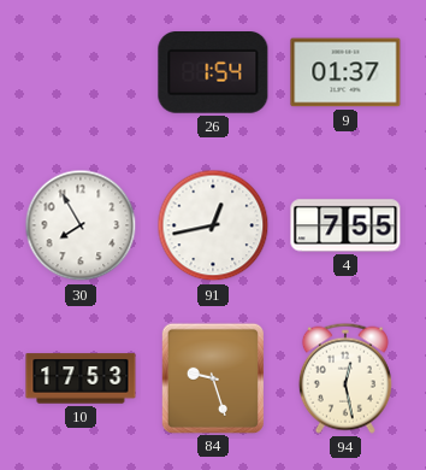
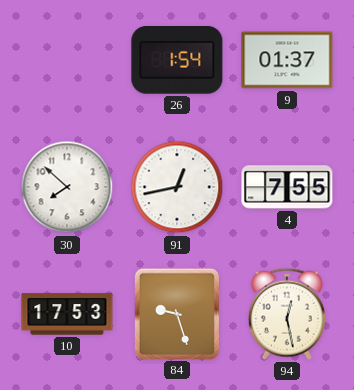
30: 7:55 -> 7:52 (67, 187)
